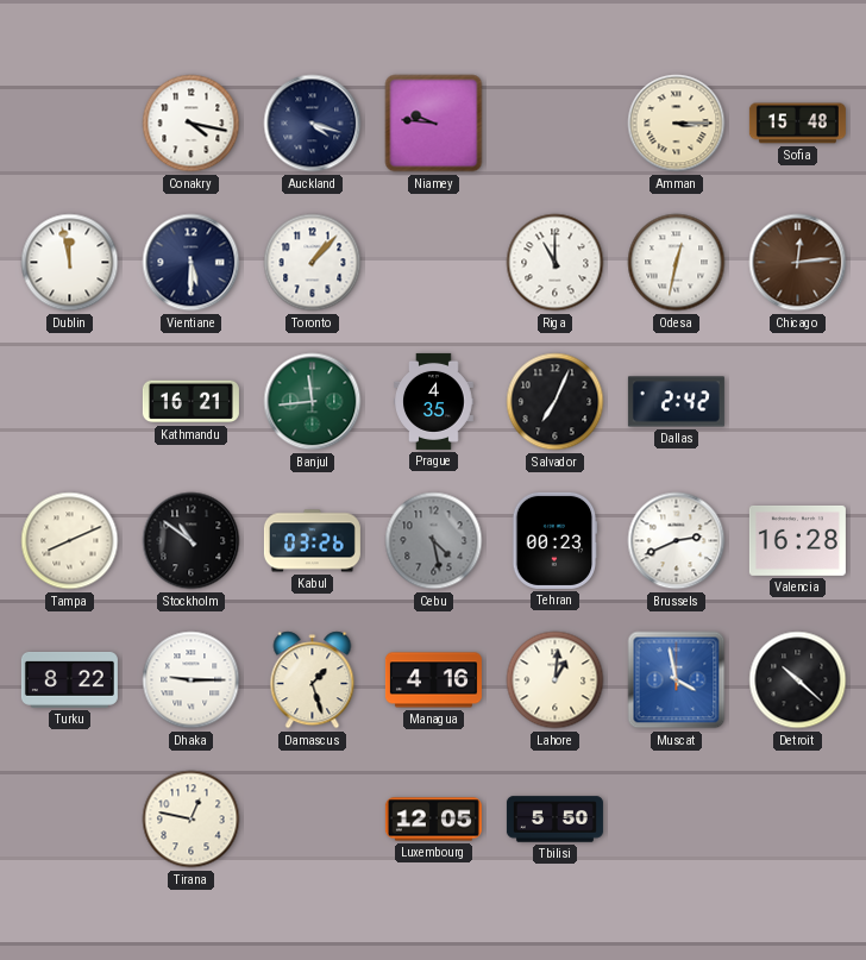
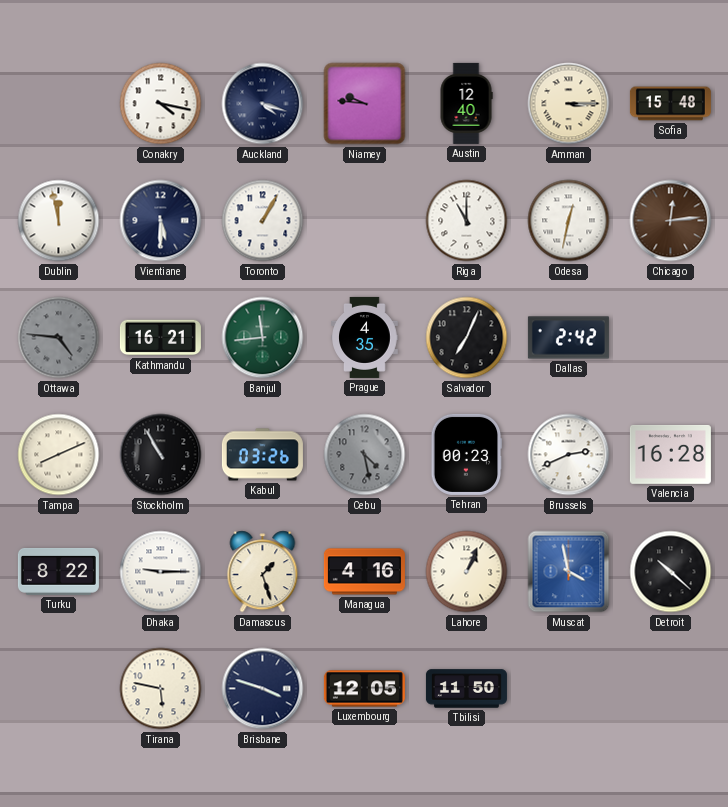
Austin: none -> 12:40 (466, 103)
Toronto: 1:07 -> 1:05 (263, 221)
Ottawa: none -> 4:46 (59, 338)
Stockholm: 10:51 -> 10:55 (161, 455)
Lahore: 1:01 -> 1:04 (467, 572)
Tirana: 12:47 -> 5:47 (161, 689)
Brisbane: none -> 3:48 (263, 689)
Tbilisi: 5:50 -> 11:50 (466, 689)
